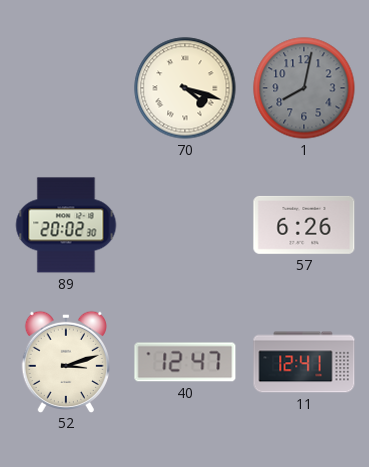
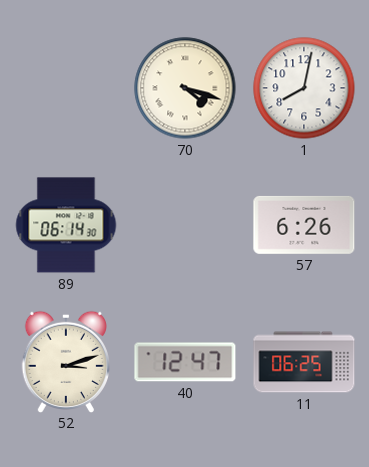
1 dial: grey -> white (304, 88)
89: 20:02 -> 06:14 (66, 225)
11: 12:41 -> 06:25 (304, 362)
